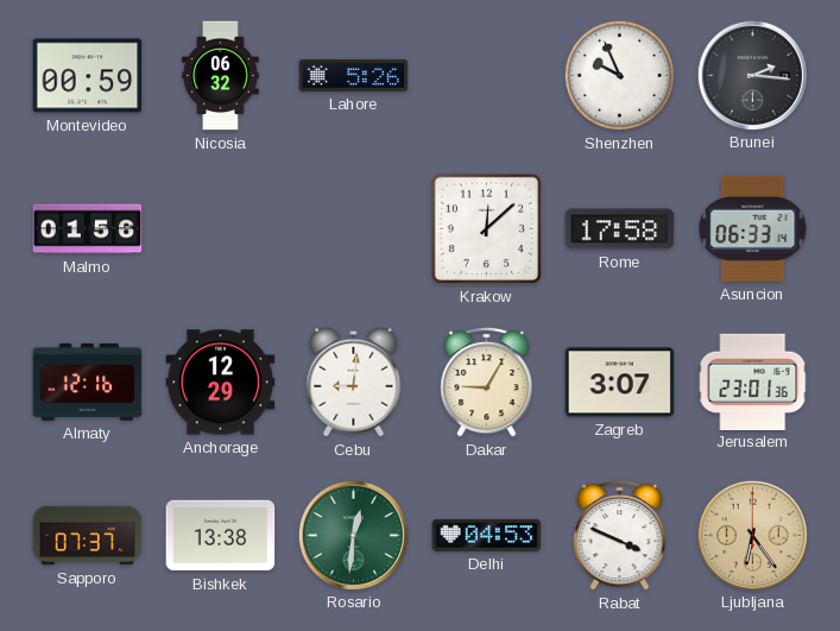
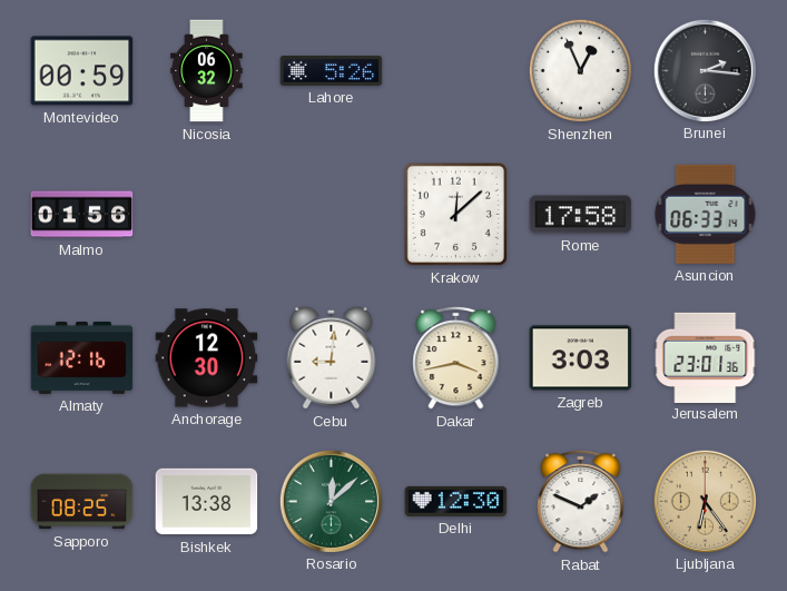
Shenzhen: 9:56 -> 12:56 (580, 70)
Anchorage: 12:29 -> 12:30 (207, 358)
Dakar: 9:05 -> 3:43 (456, 357)
Zagreb: 3:07 -> 3:03 (581, 358)
Sapporo: 07:37 -> 08:25 (82, 502)
Rosario: 12:31 -> 12:08 (331, 501)
Delhi: 04:53 -> 12:30 (456, 501)
Rabat: 3:49 -> 1:49 (581, 501)
